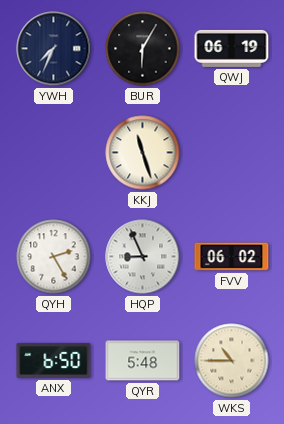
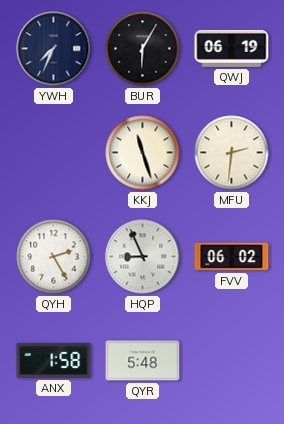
MFU: none -> 2:31 (232, 153)
ANX: 6:50 -> 1:58 (54, 360)
WKS: 10:45 -> none (232, 361)
